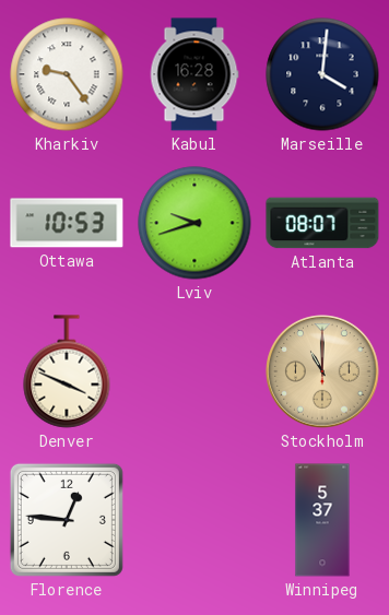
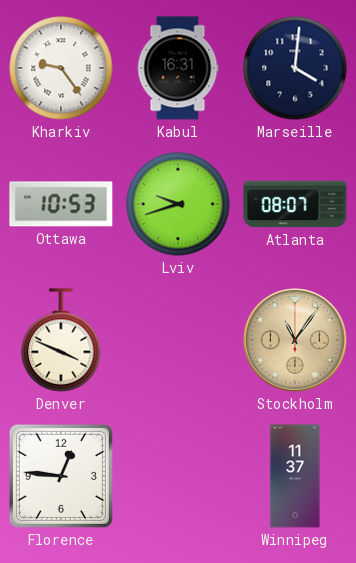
Kabul: 16:28 -> 16:31 (178, 68)
Stockholm: 11:00 -> 11:06 (295, 340)
Winnipeg: 5:37 -> 11:37 (295, 476)
